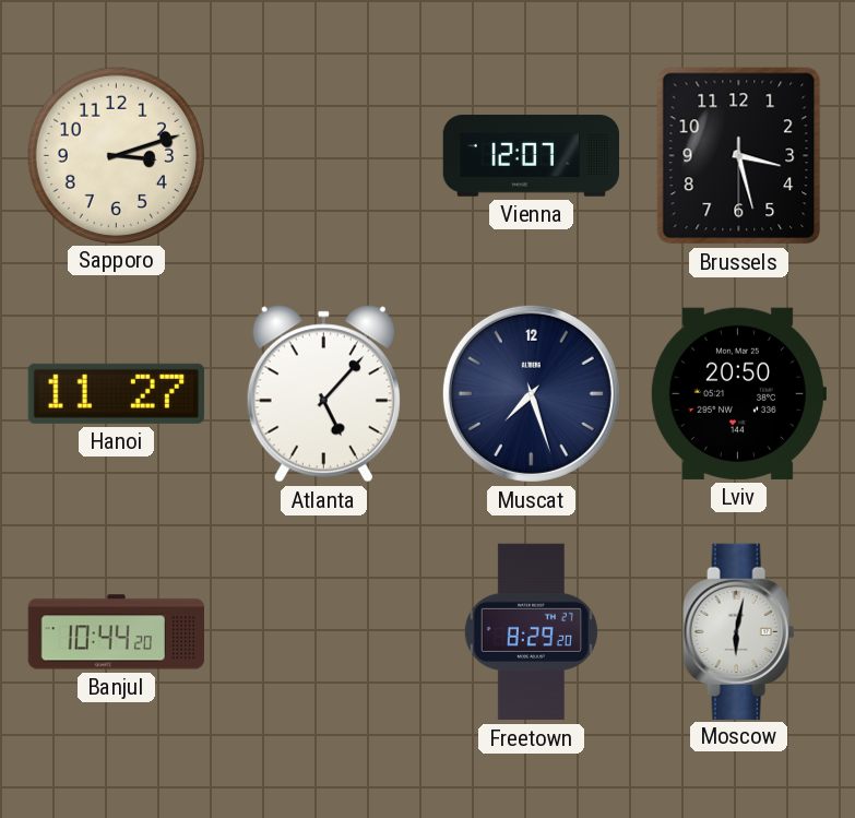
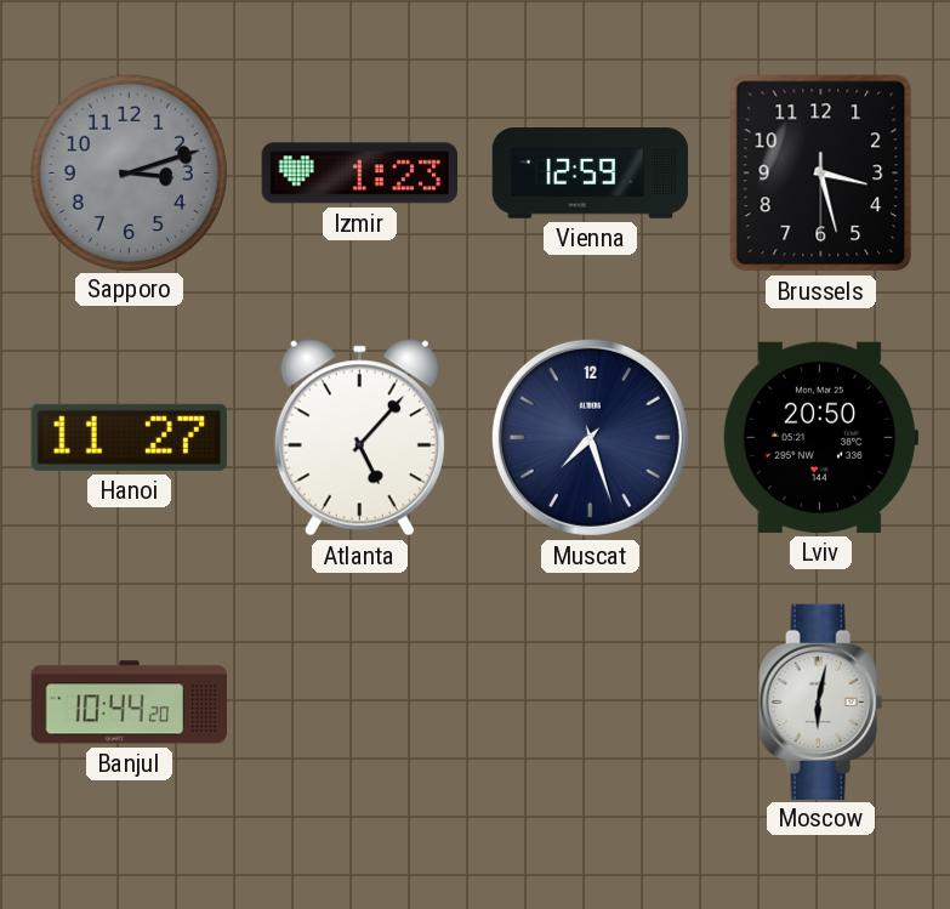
Sapporo dial: cream -> grey (129, 172)
Izmir: none -> 1:23 (359, 174)
Vienna: 12:07 -> 12:59 (591, 174)
Freetown: 8:29 -> none (531, 632)
